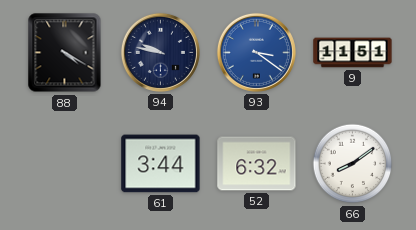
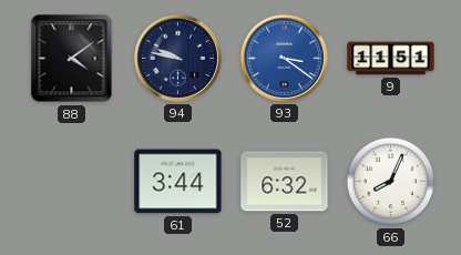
88: 4:20 -> 4:09 (72, 59)
66: 8:09 -> 8:04 (391, 182)
